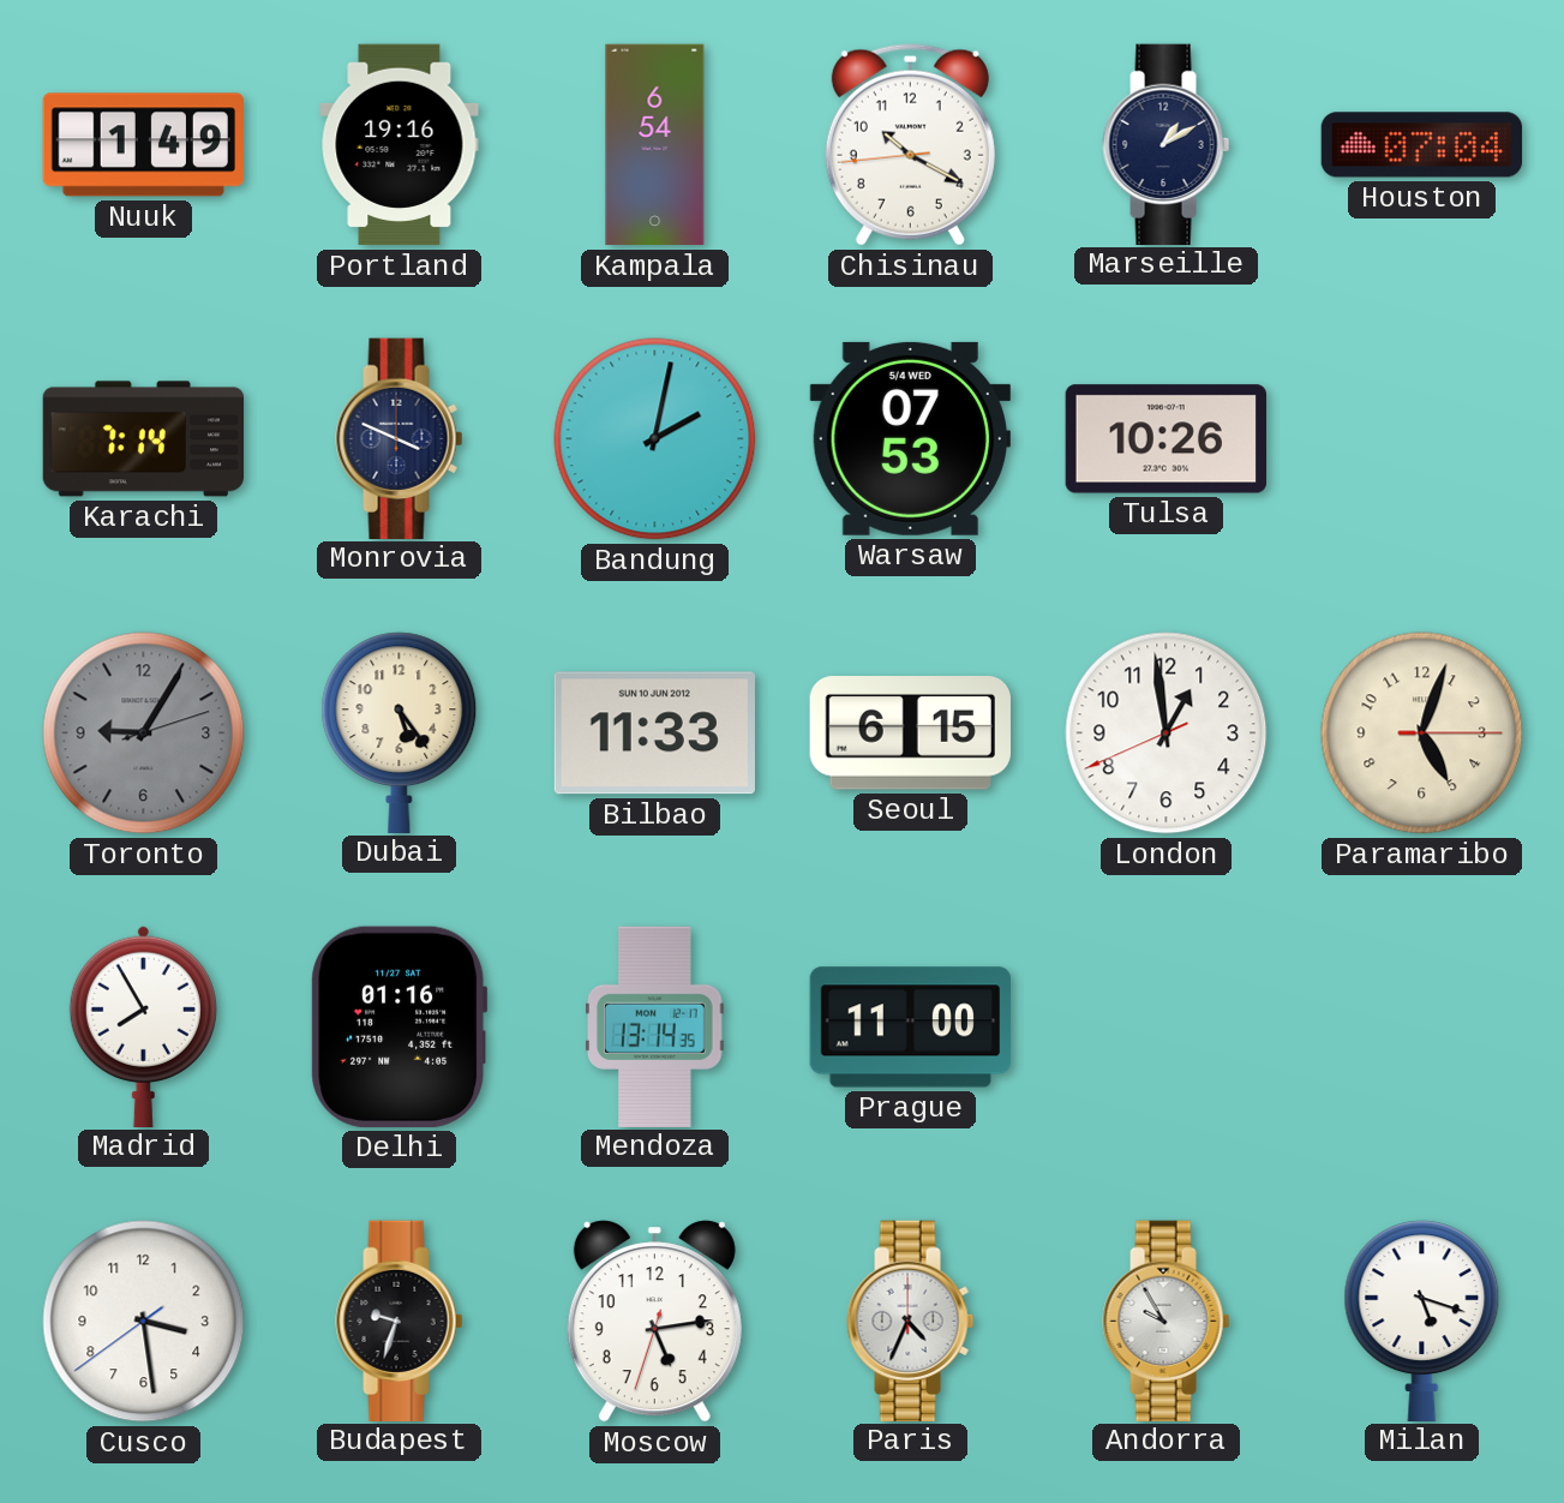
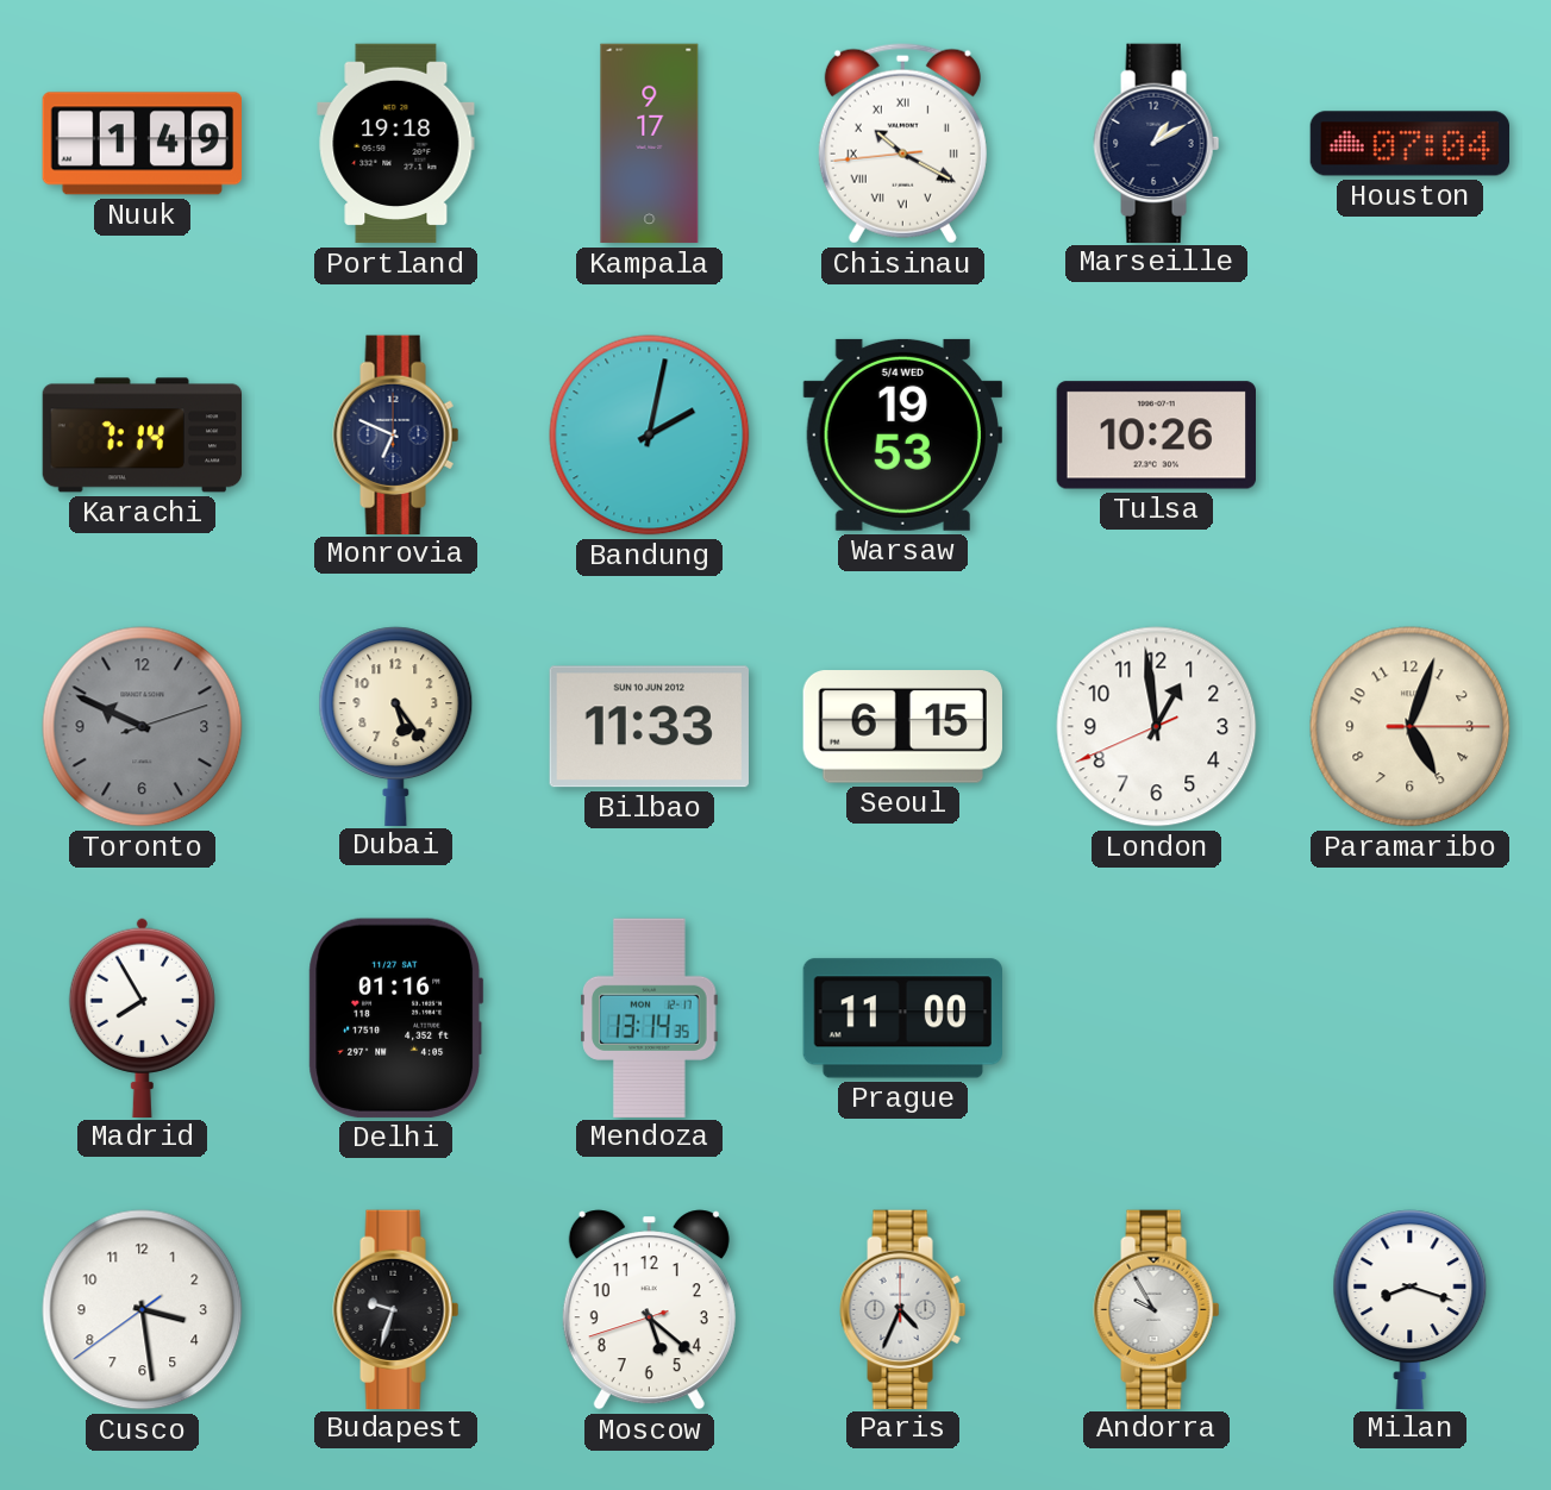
Portland: 19:16 -> 19:18 (396, 144)
Kampala: 6:54 -> 9:17 (650, 144)
Chisinau numerals: Arabic -> Roman (902, 144)
Monrovia: 3:49 -> 6:49 (396, 434)
Warsaw: 07:53 -> 19:53 (902, 434)
Toronto: 9:05 -> 9:49 (143, 727)
Moscow: 5:13 -> 5:21 (649, 1310)
Milan: 5:18 -> 8:18 (1411, 1309)
